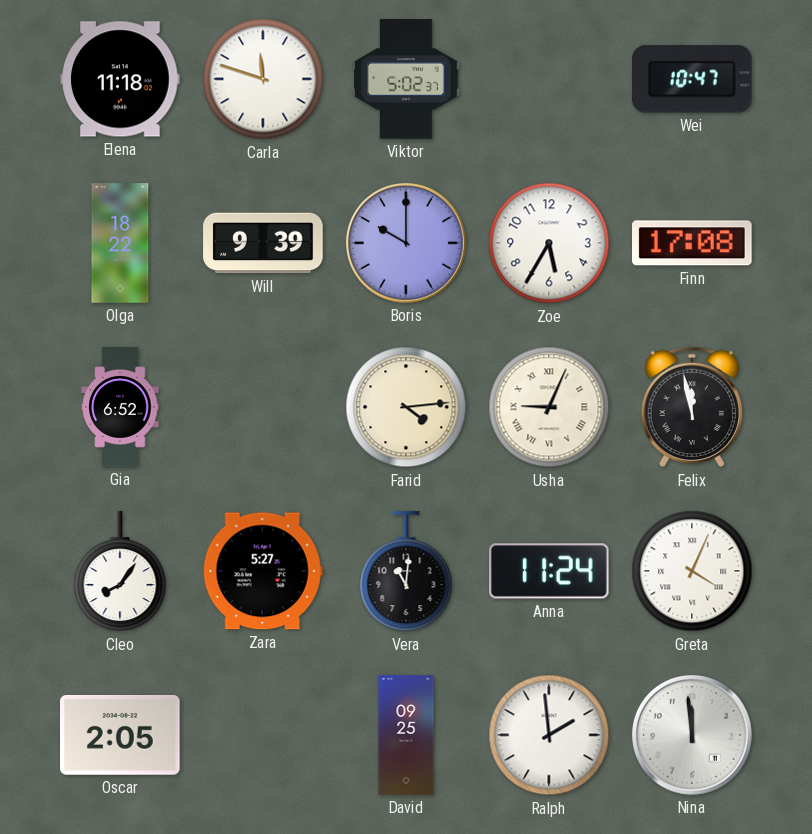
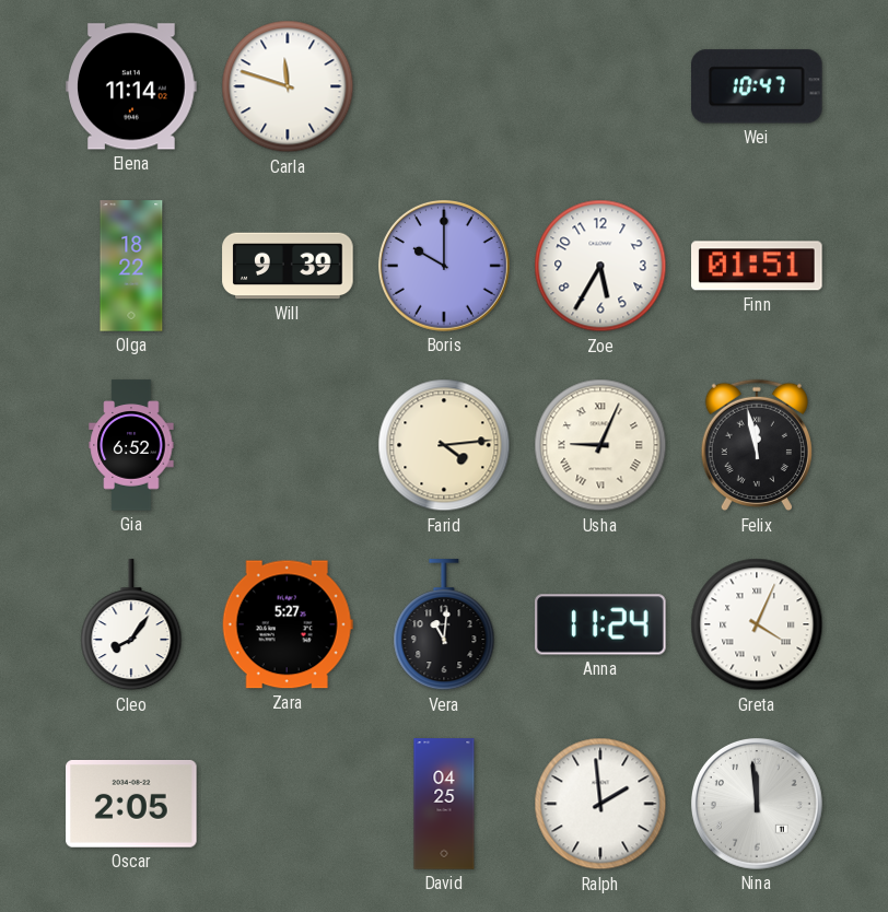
Elena: 11:18 -> 11:14 (131, 86)
Viktor: 5:02 -> none (407, 79)
Finn: 17:08 -> 01:51 (757, 266)
David: 09:25 -> 04:25 (444, 804)
